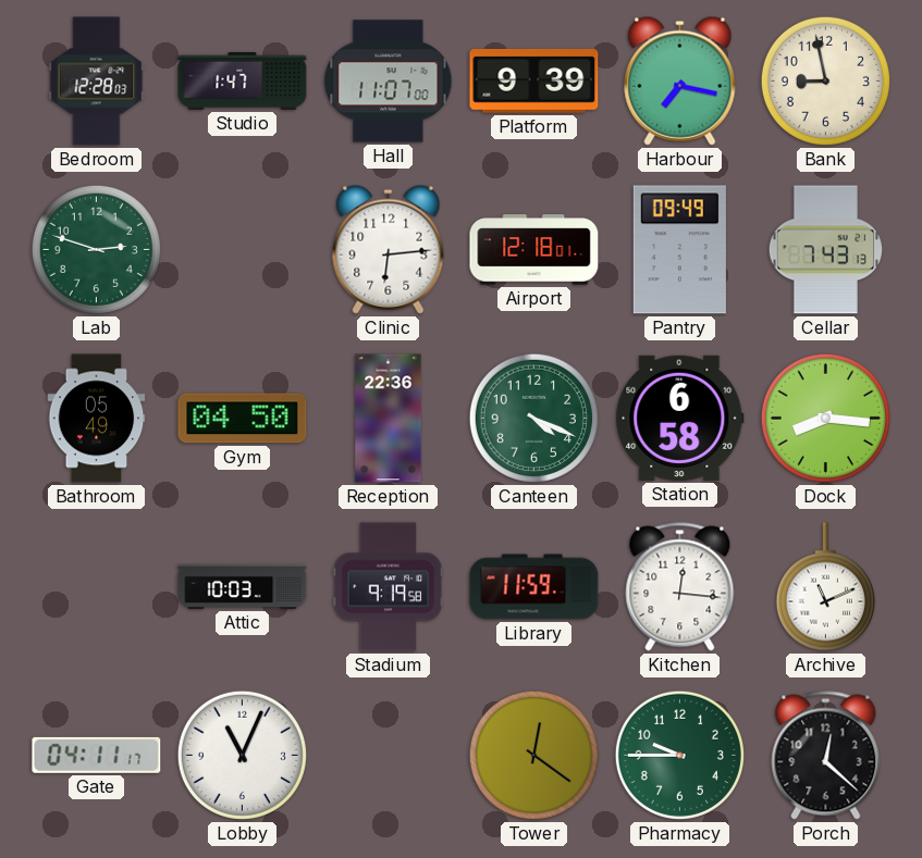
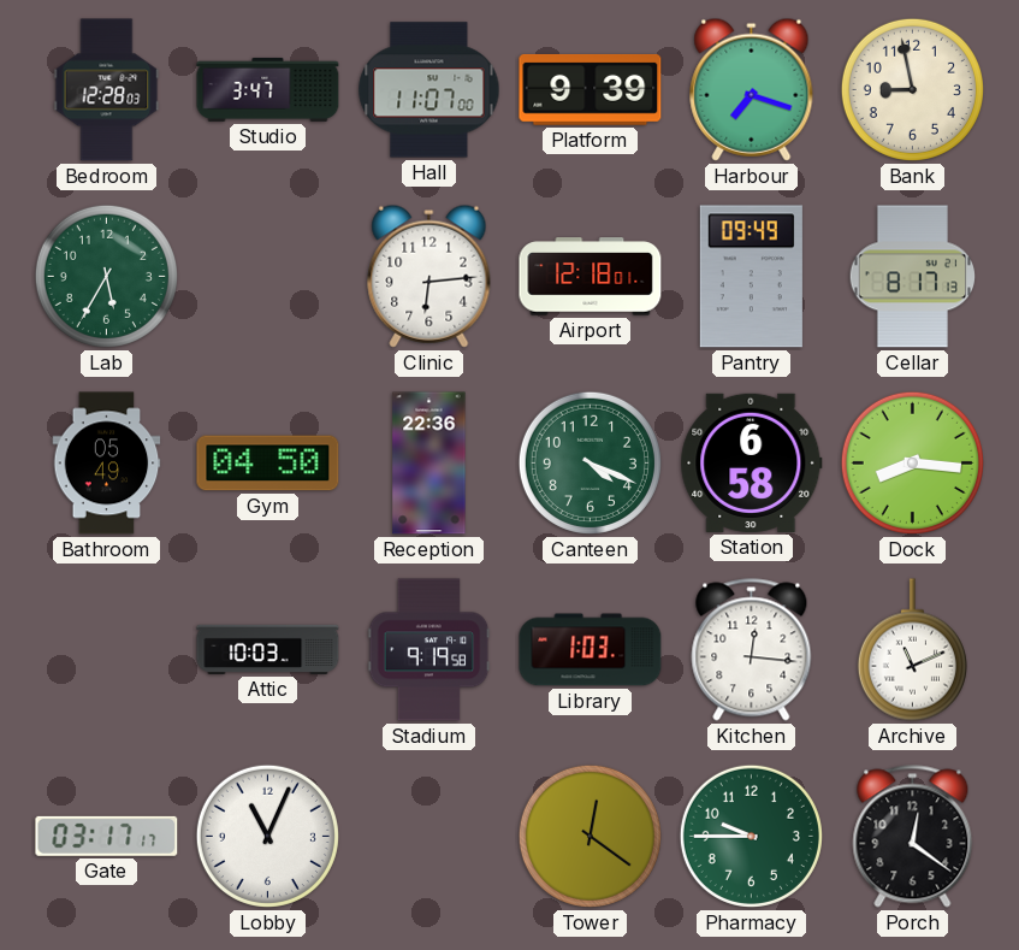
Studio: 1:47 -> 3:47 (268, 89)
Harbour: 7:17 -> 7:18 (752, 89)
Lab: 2:48 -> 5:35 (106, 276)
Cellar: 7:43 -> 8:17 (913, 277)
Library: 11:59 -> 1:03 (591, 650)
Gate: 04:11 -> 03:17 (107, 836)
Porch: 12:22 -> 12:21 (913, 837)
